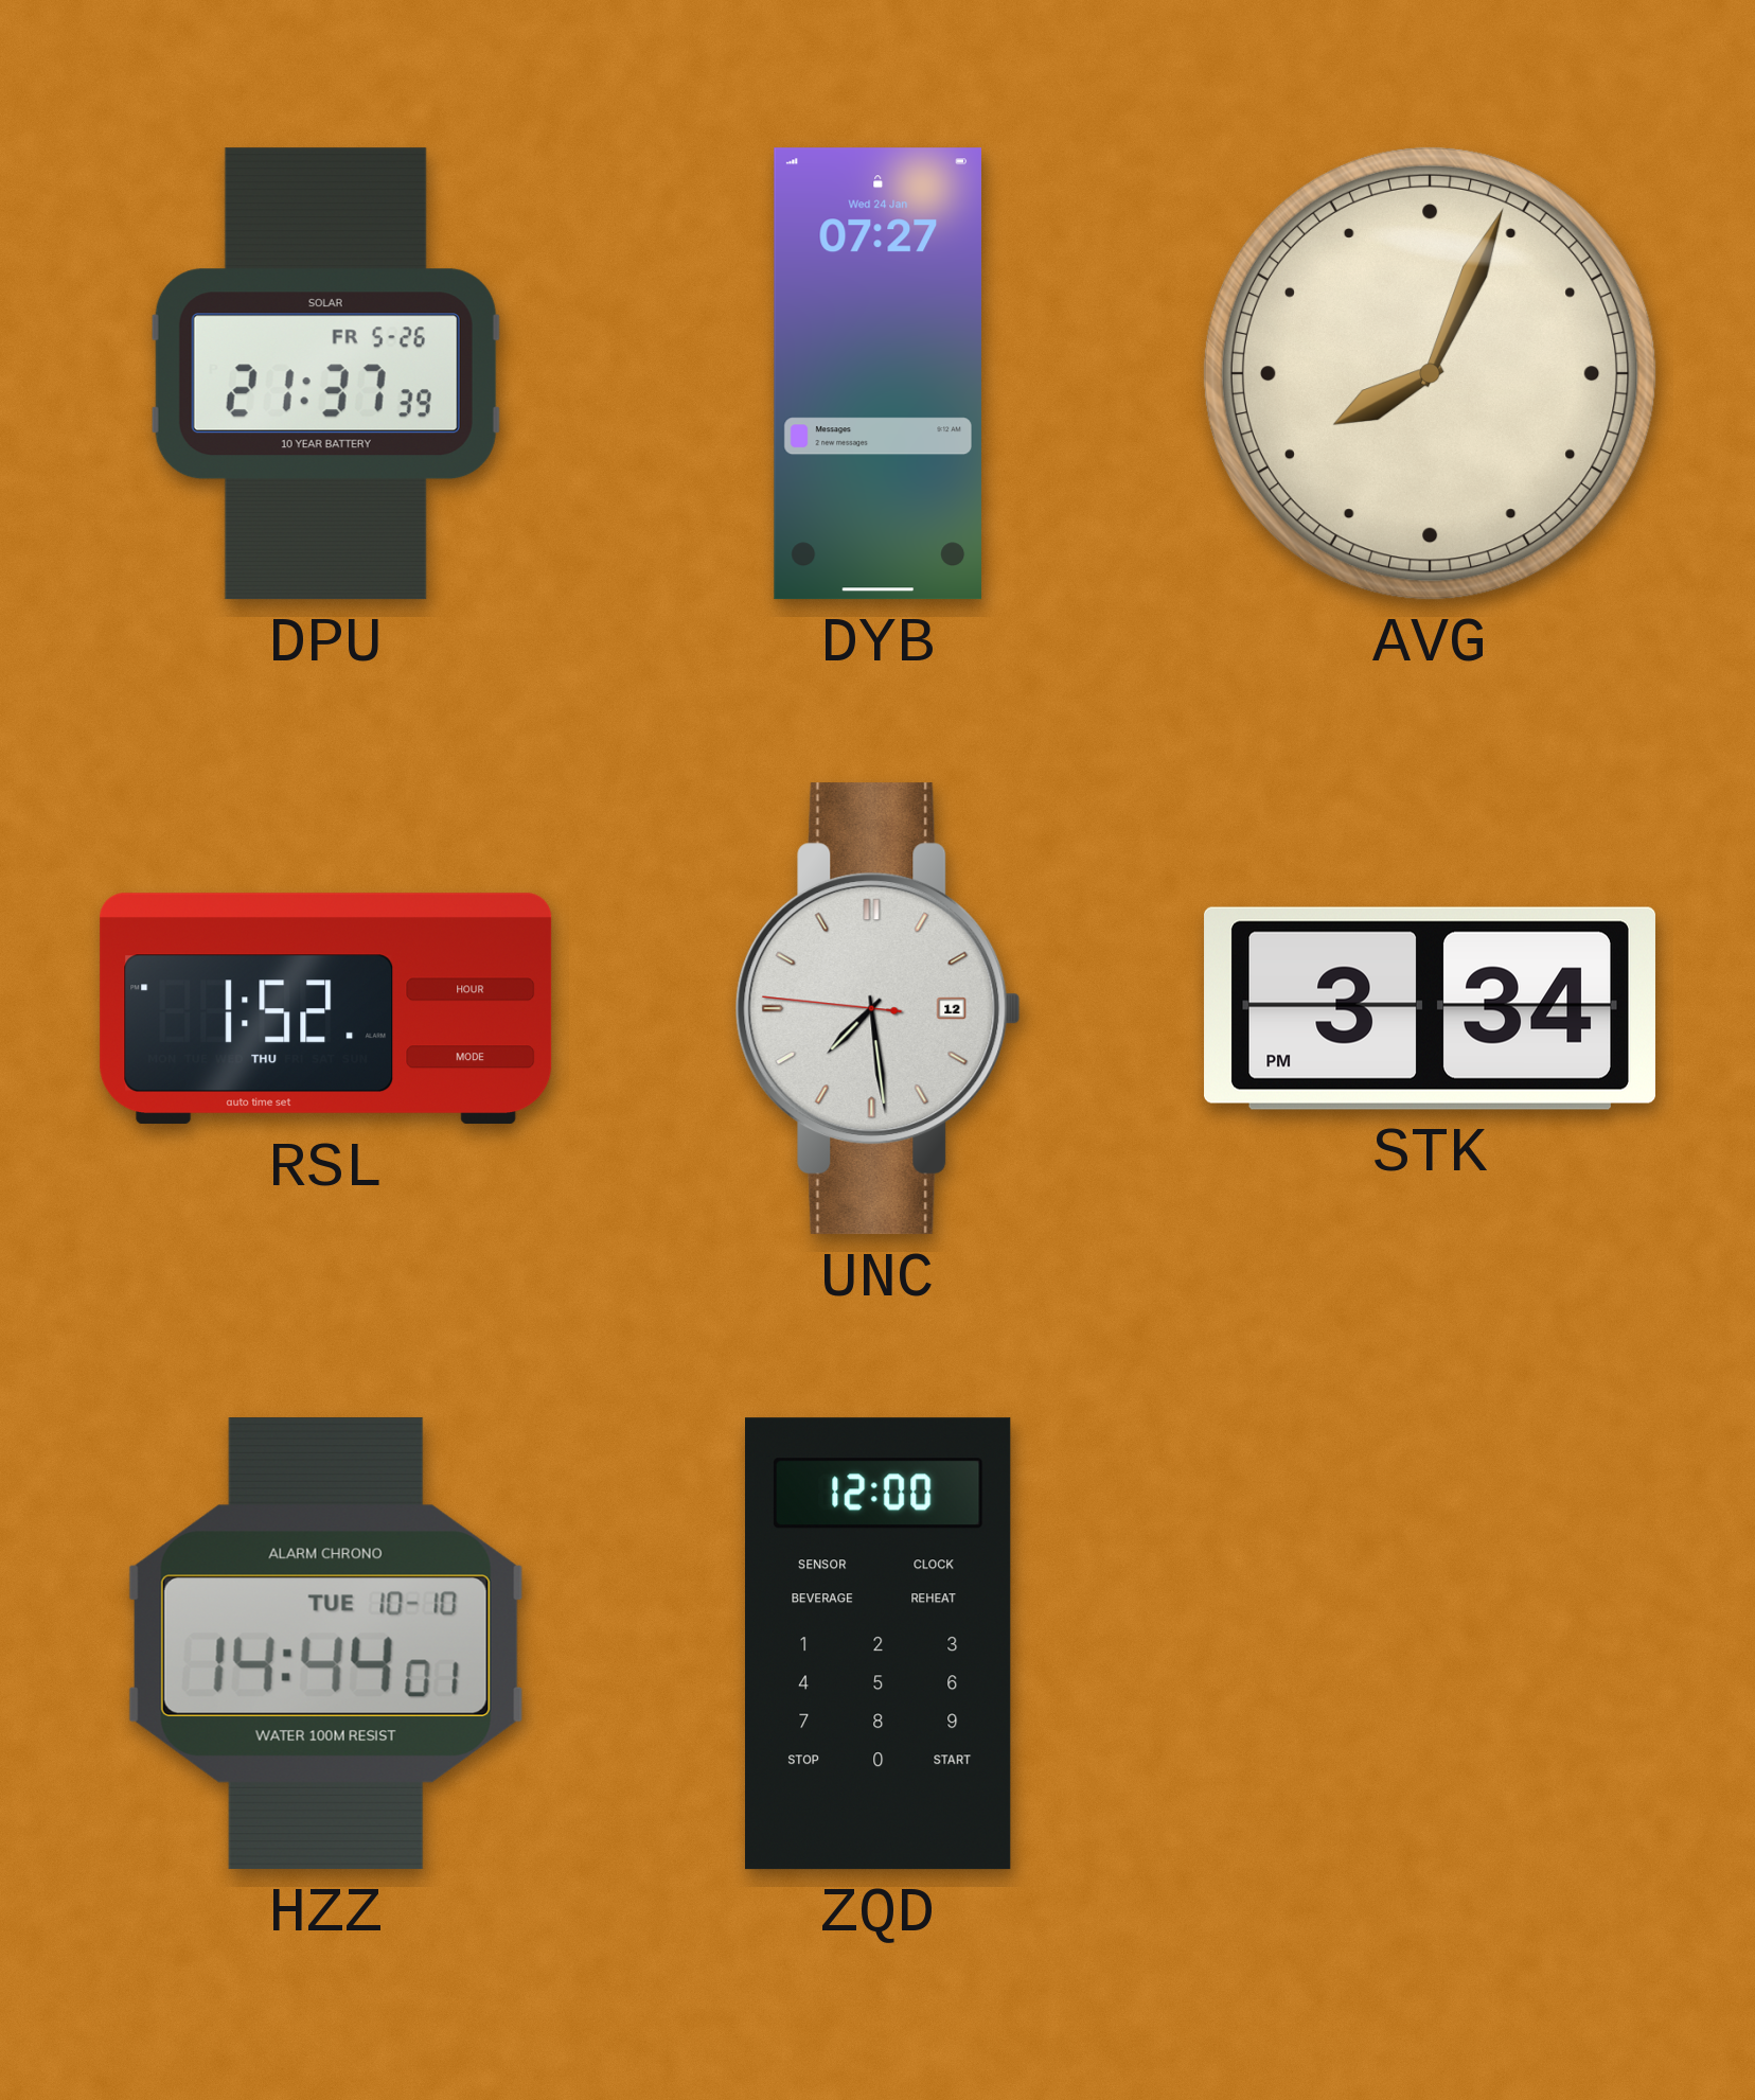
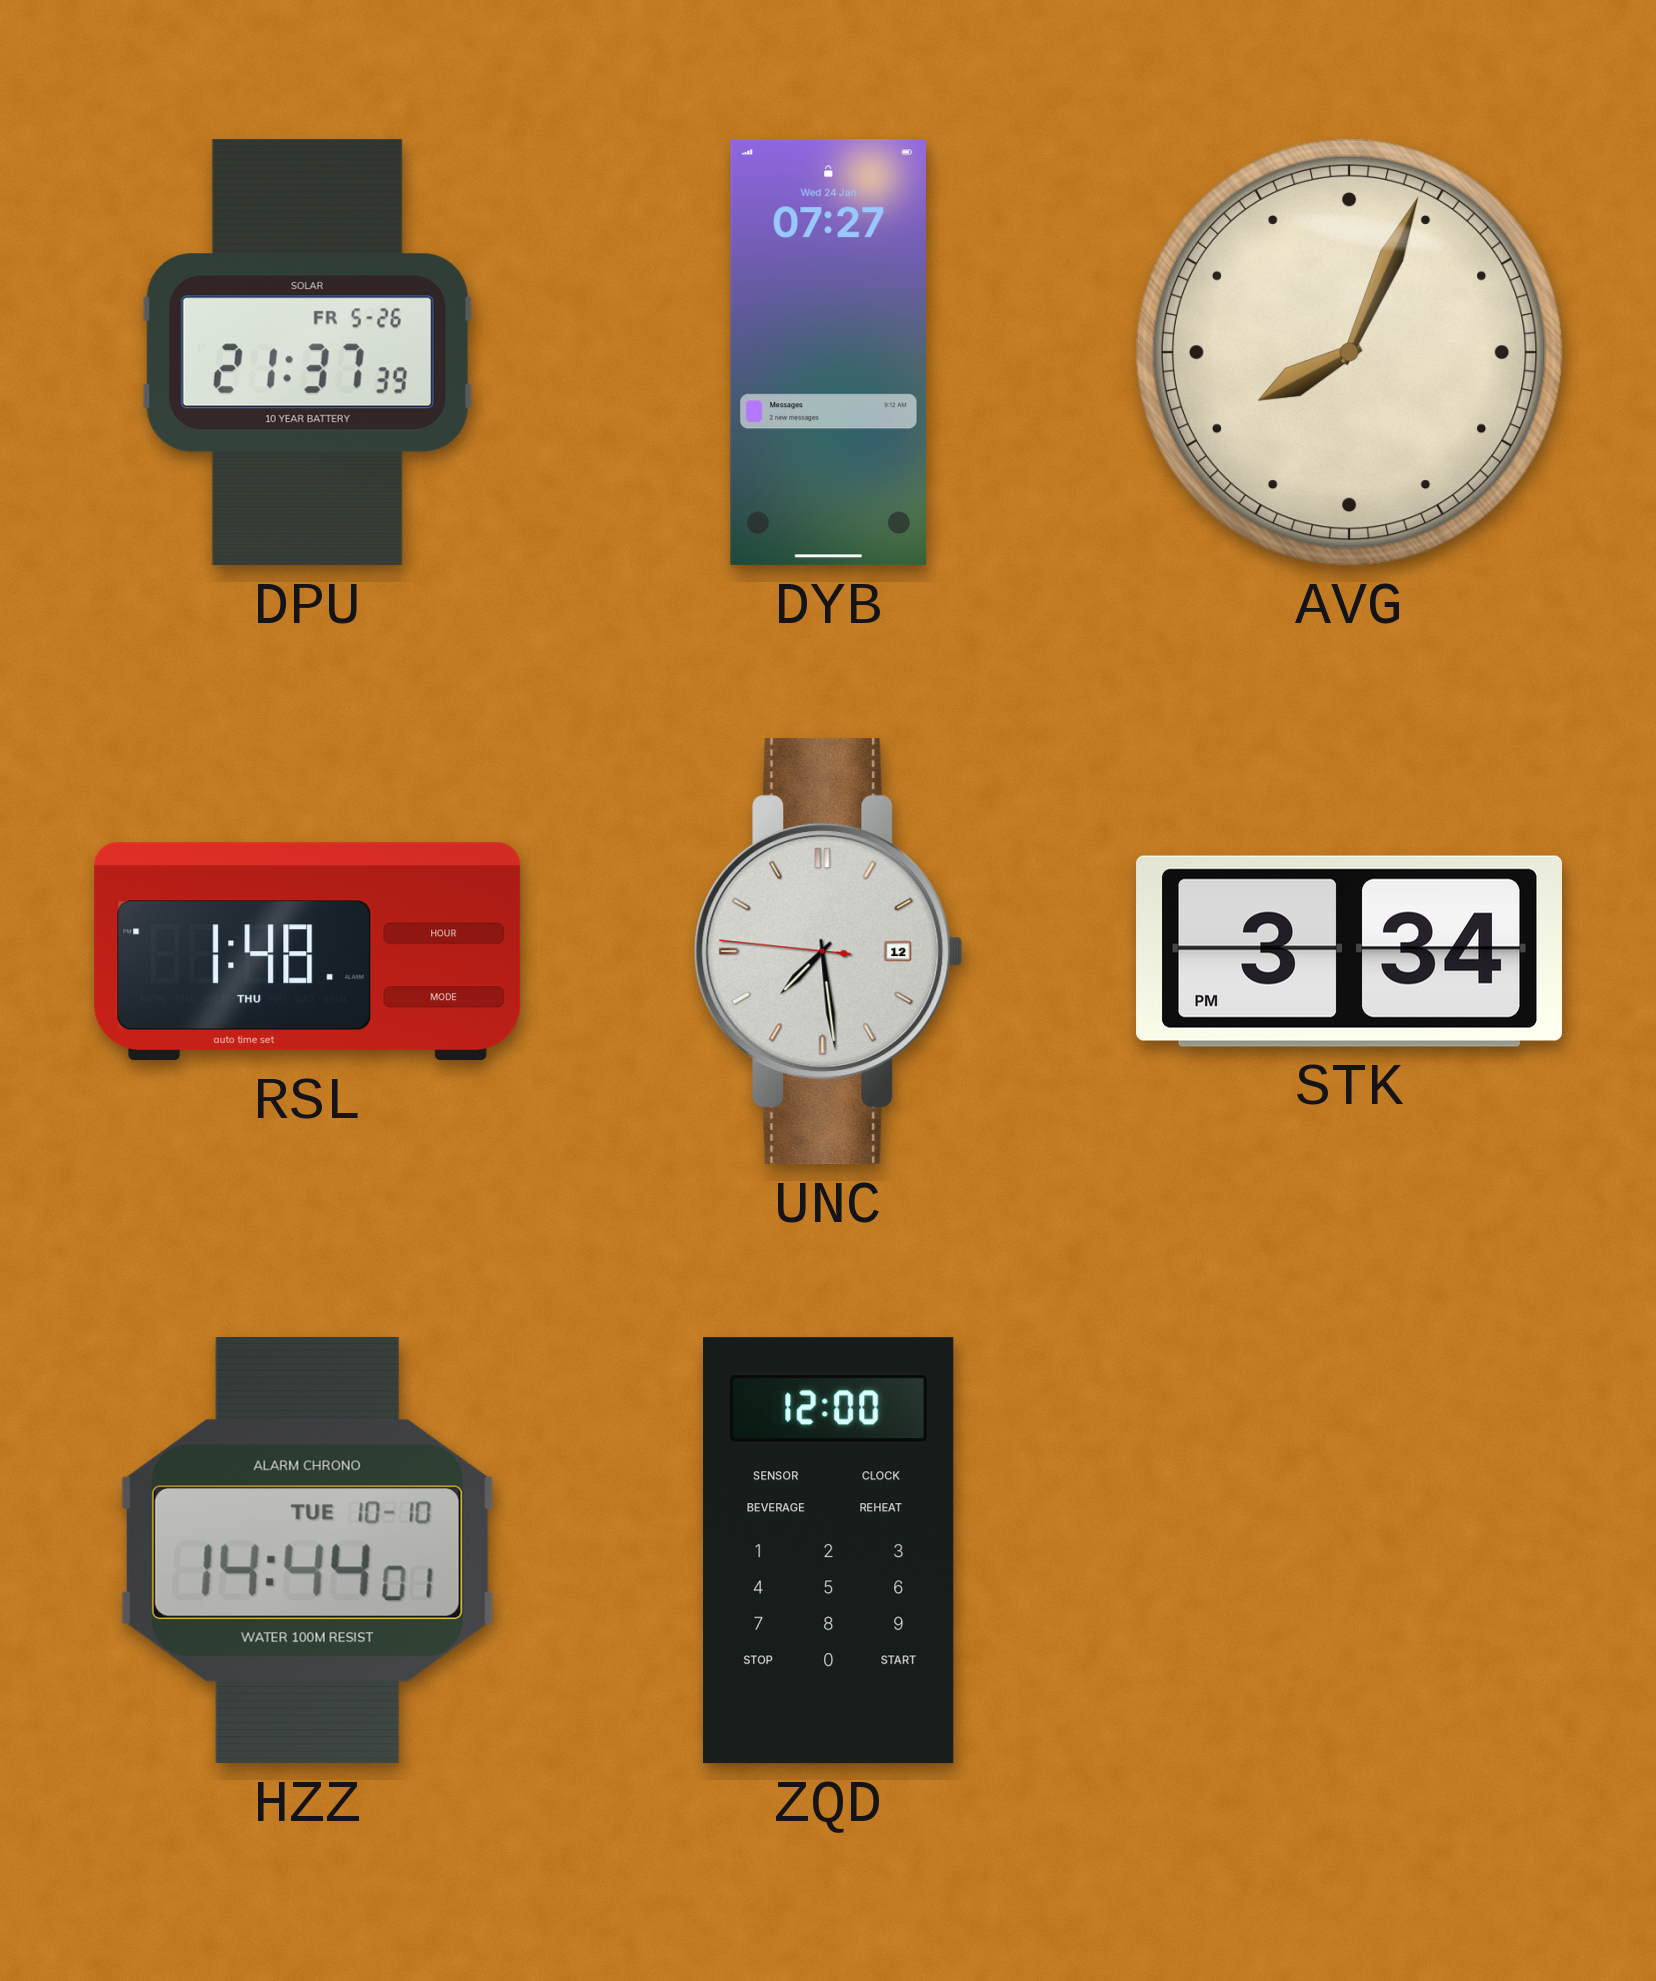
RSL: 1:52 -> 1:48 (308, 952)
